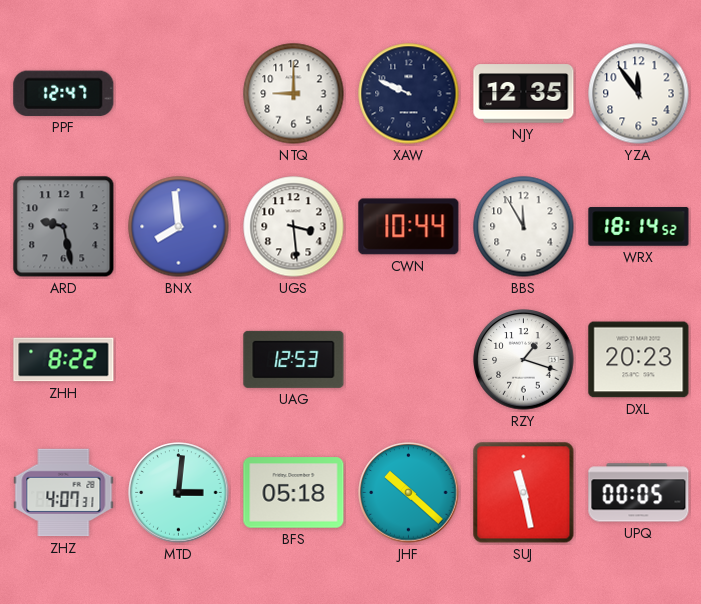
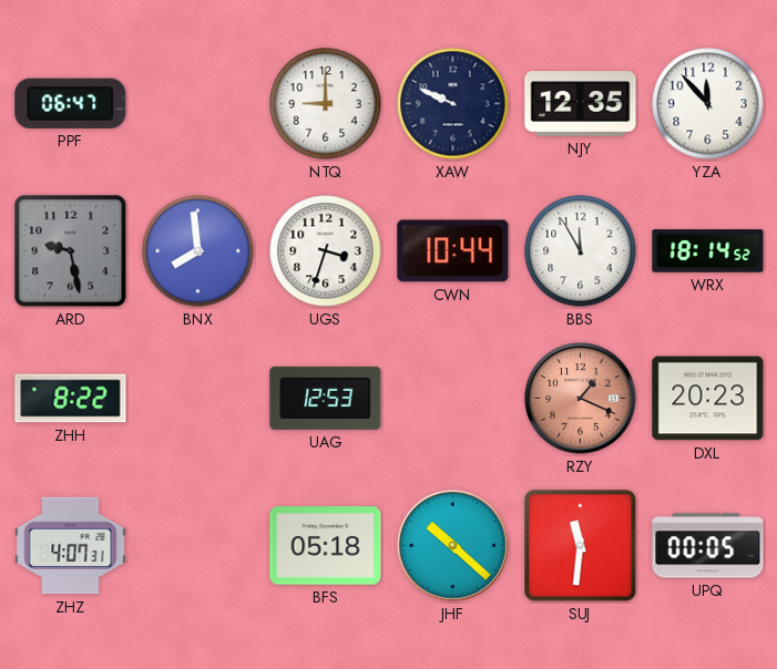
PPF: 12:47 -> 06:47 (71, 103)
YZA: 11:54 -> 11:53 (708, 104)
UGS: 3:29 -> 3:33 (326, 251)
RZY: 1:18 -> 1:19 (581, 399)
RZY dial: white -> salmon (581, 399)
MTD: 3:01 -> none (179, 493)
SUJ: 11:28 -> 11:31 (581, 546)
